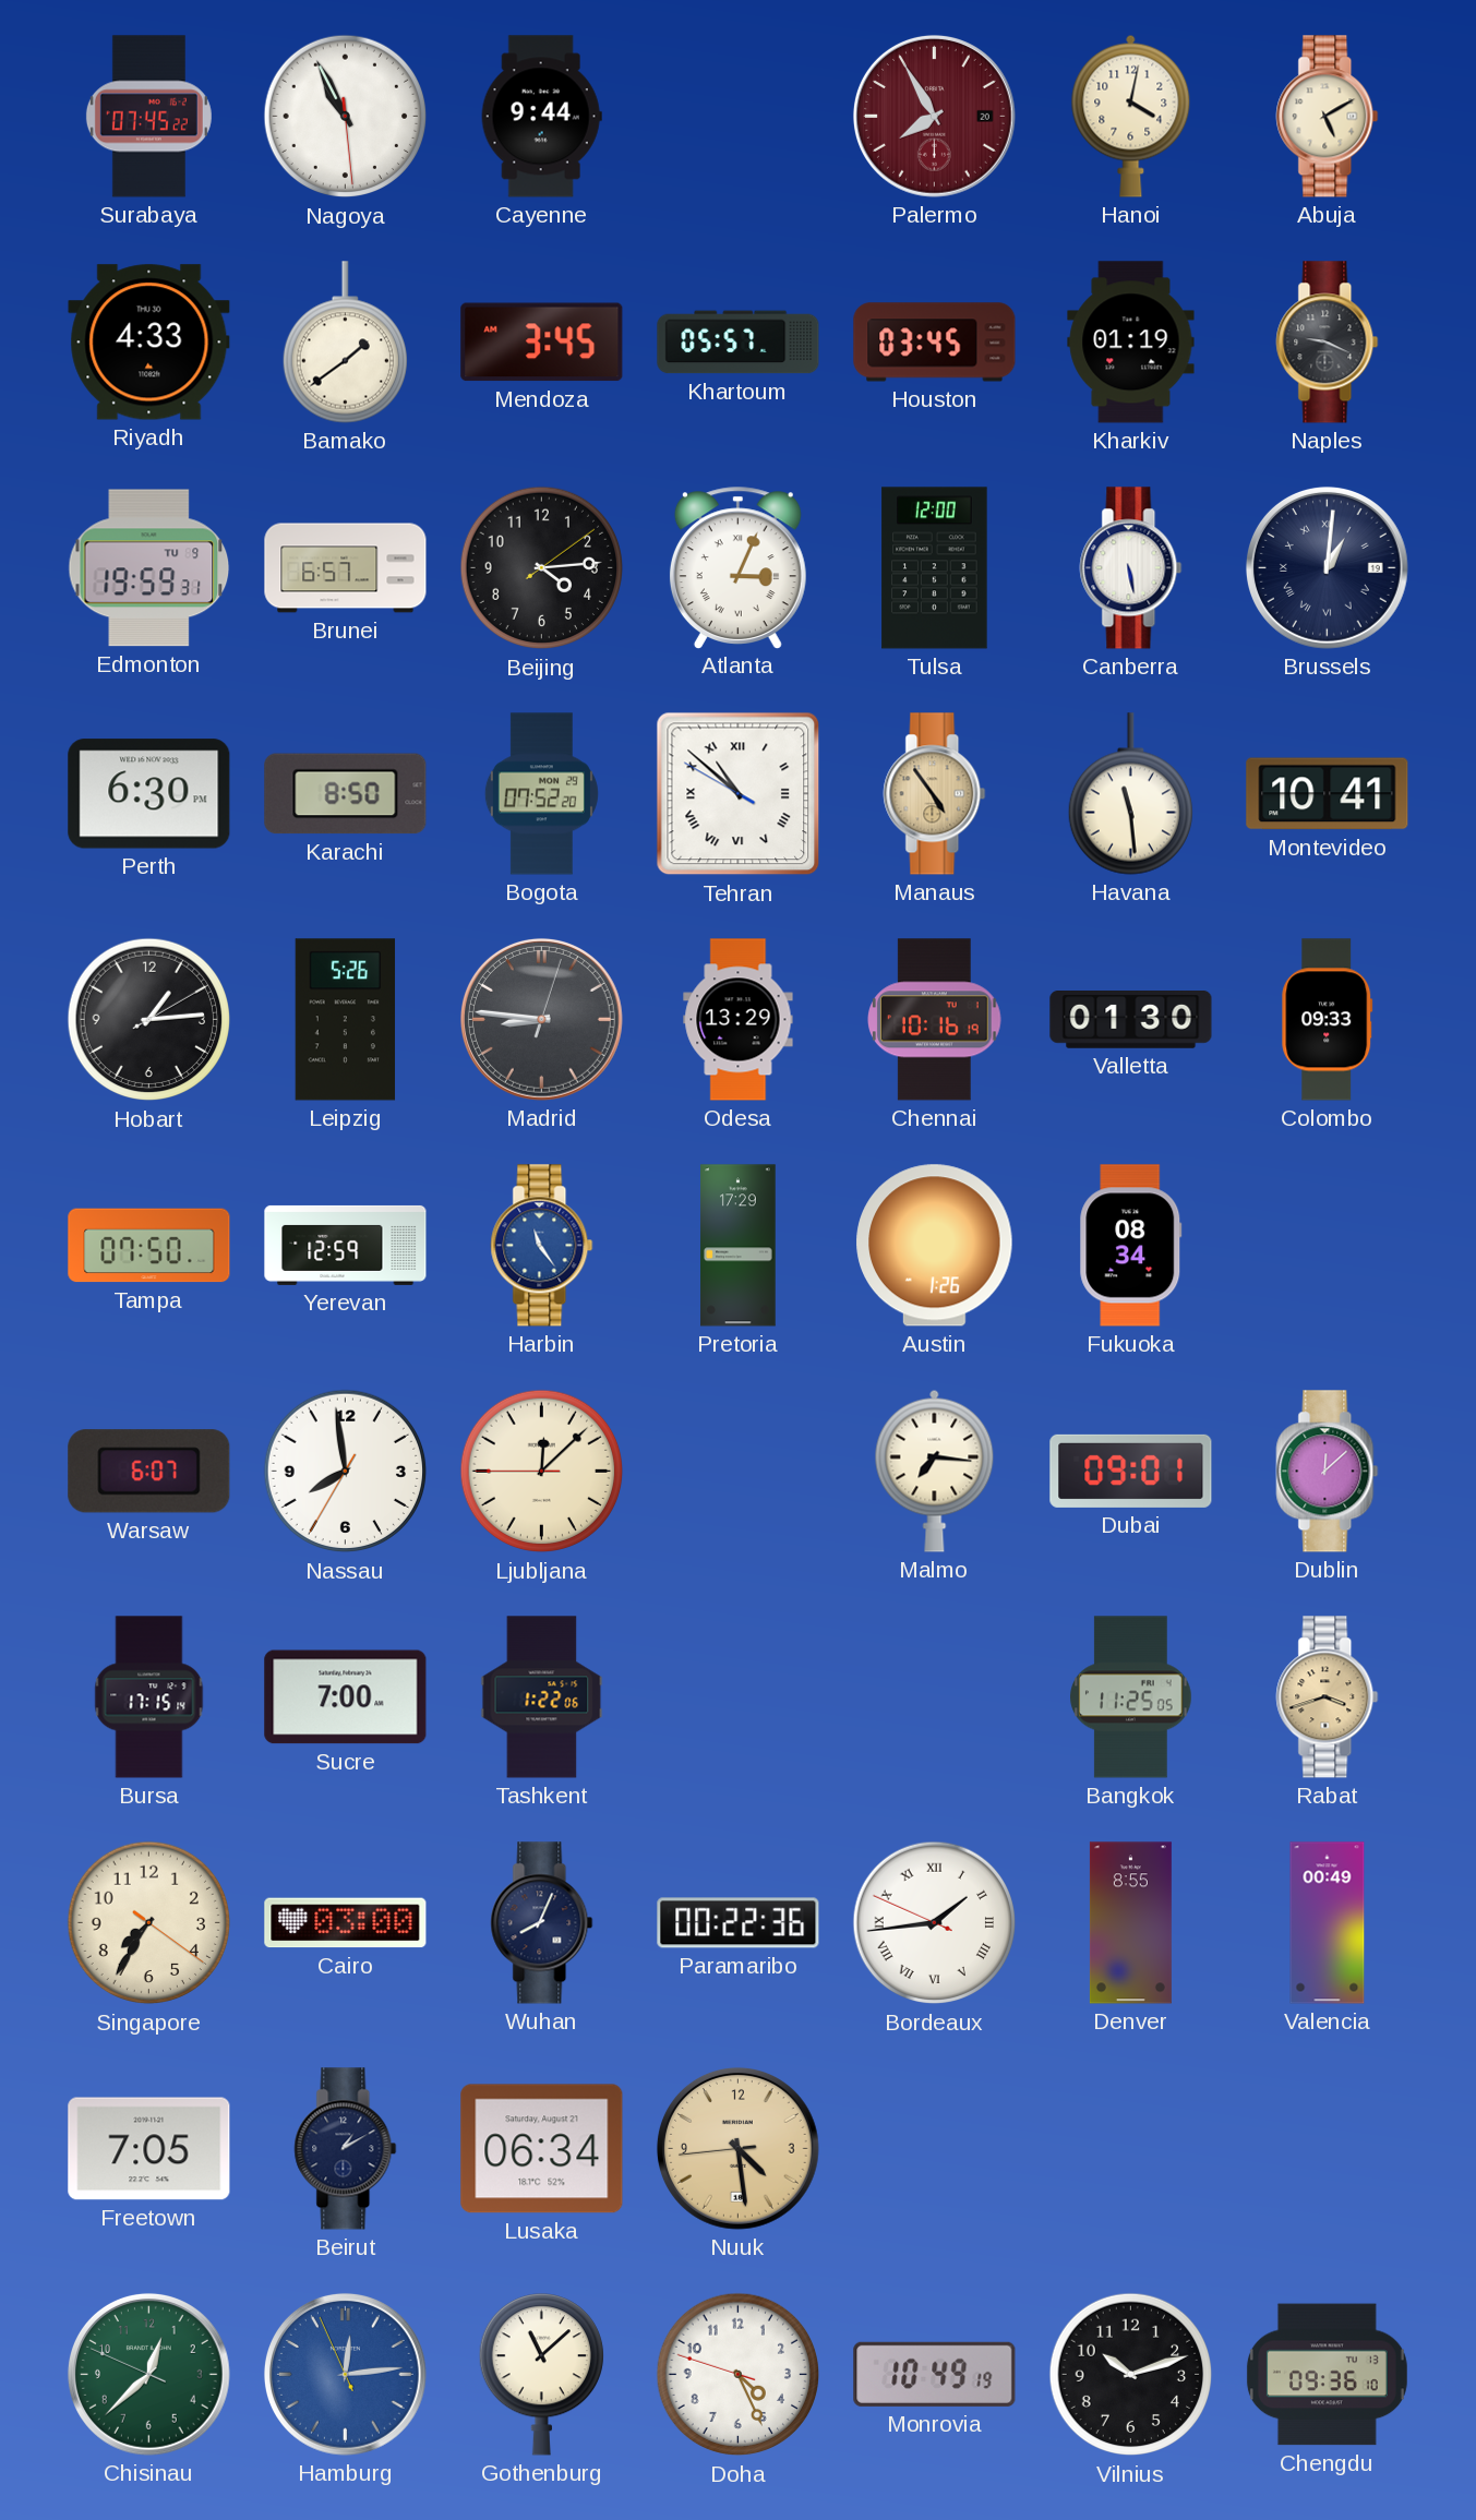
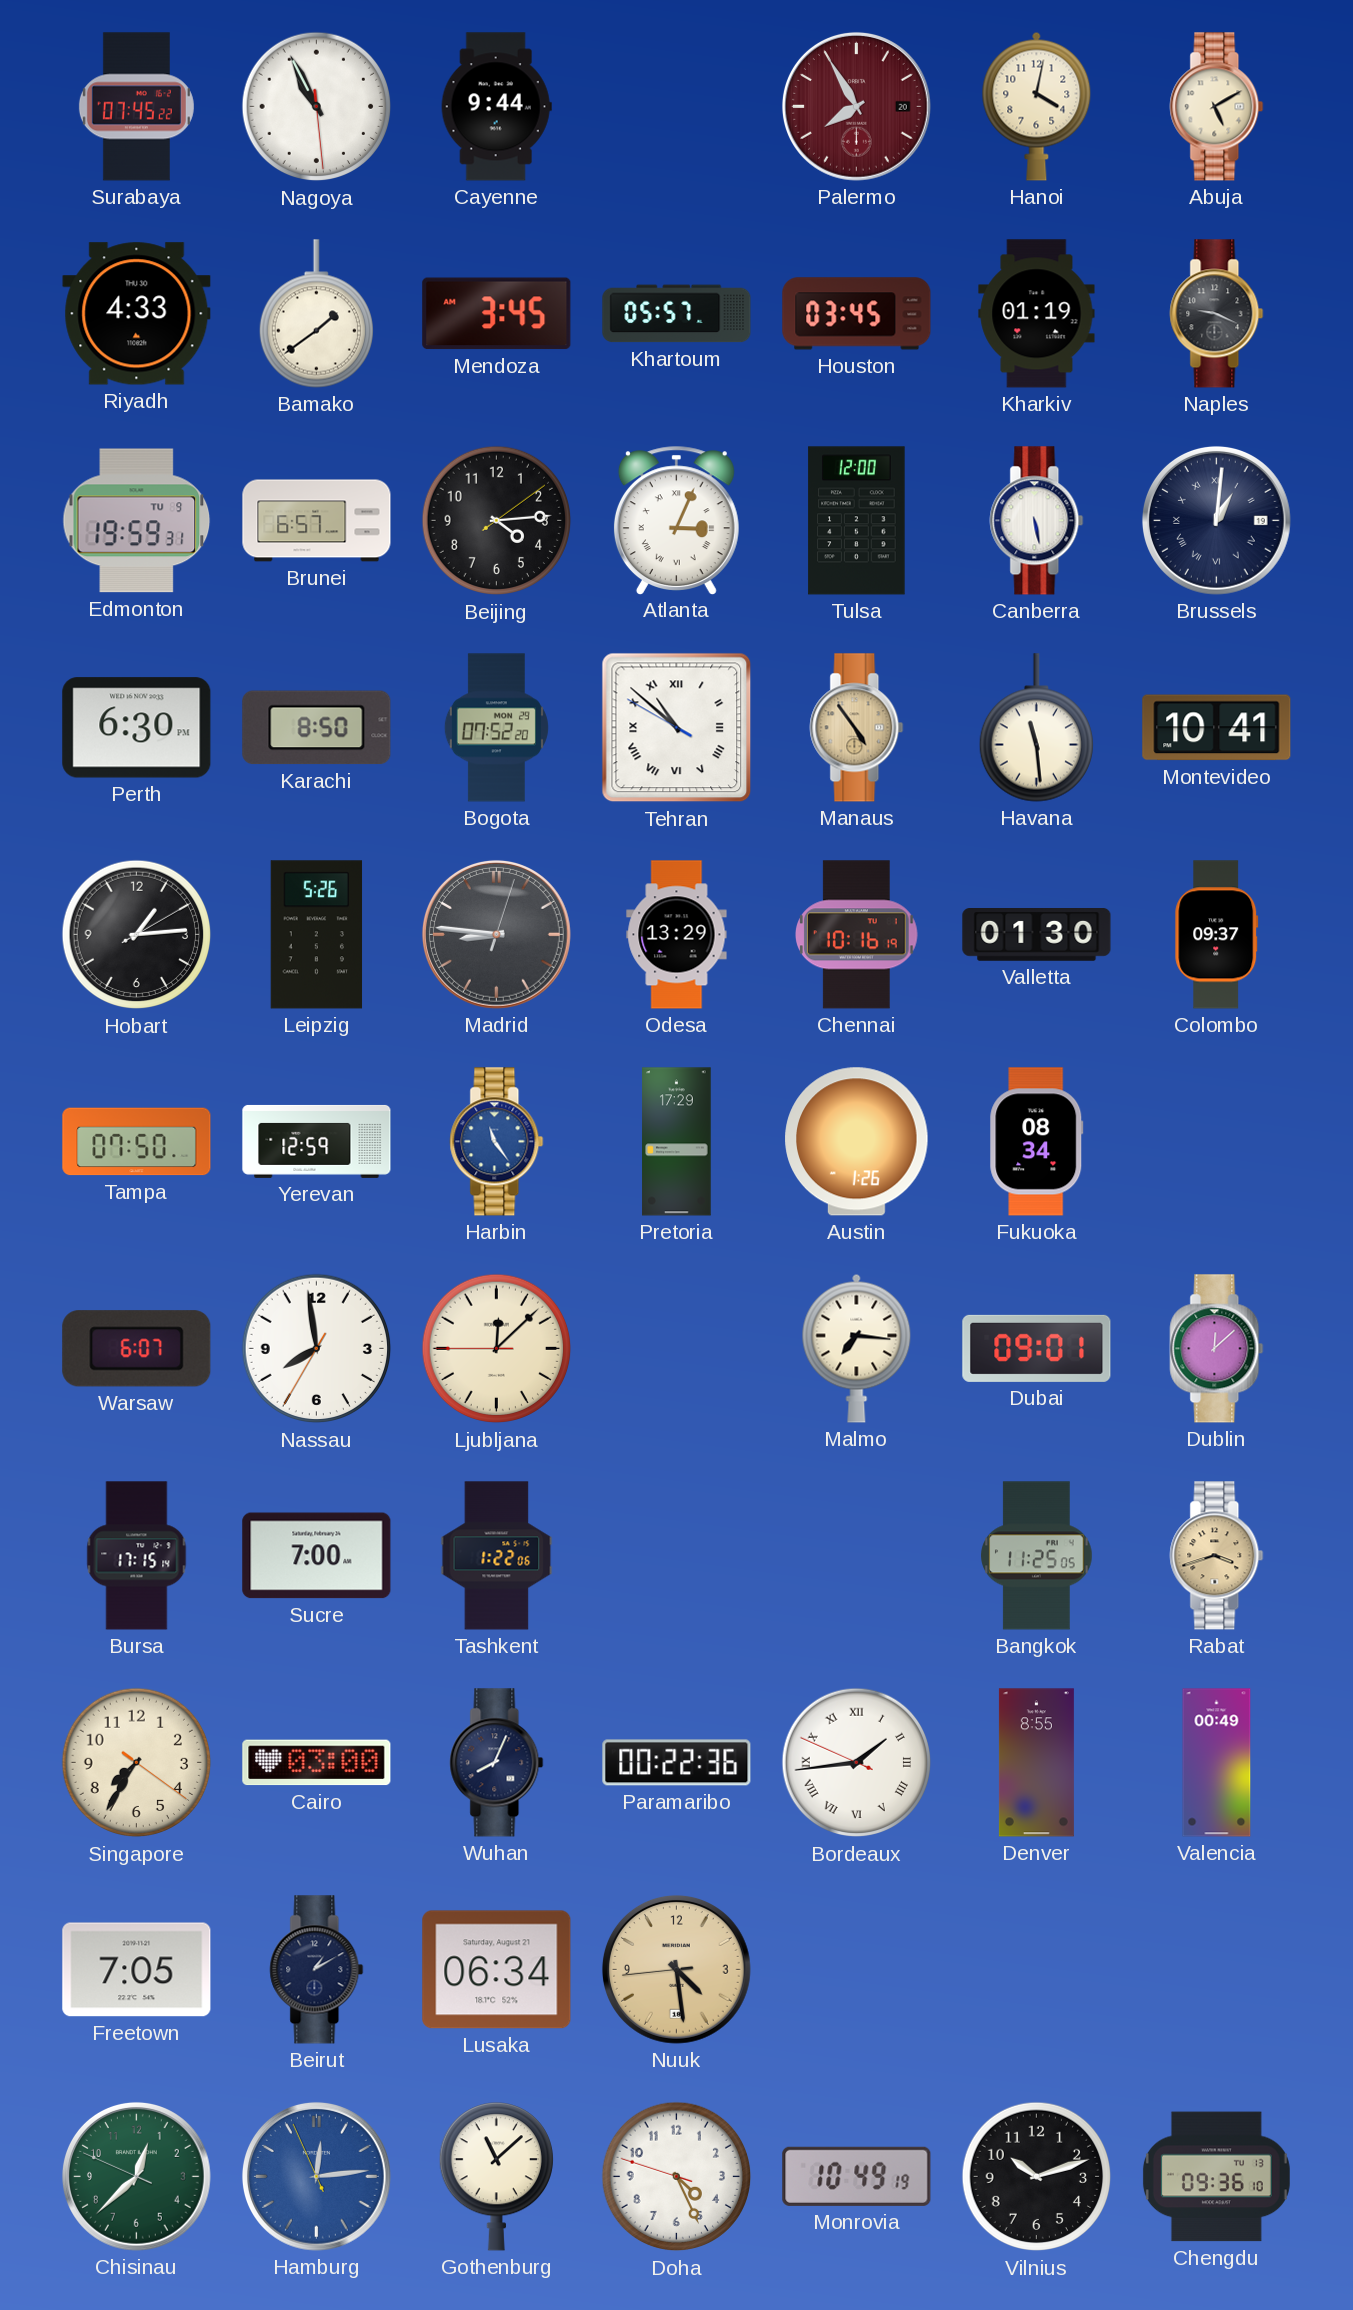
Colombo: 09:33 -> 09:37 (1217, 935)
